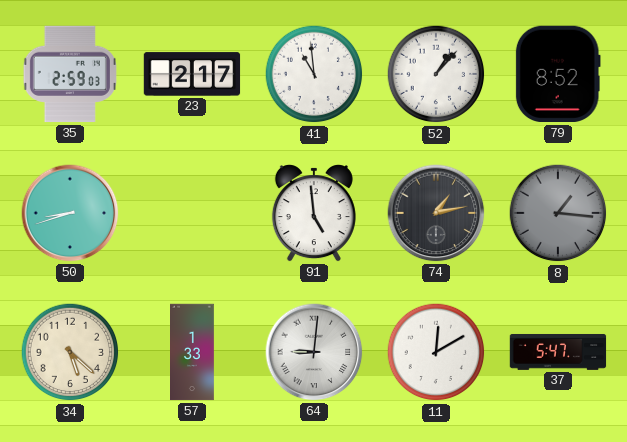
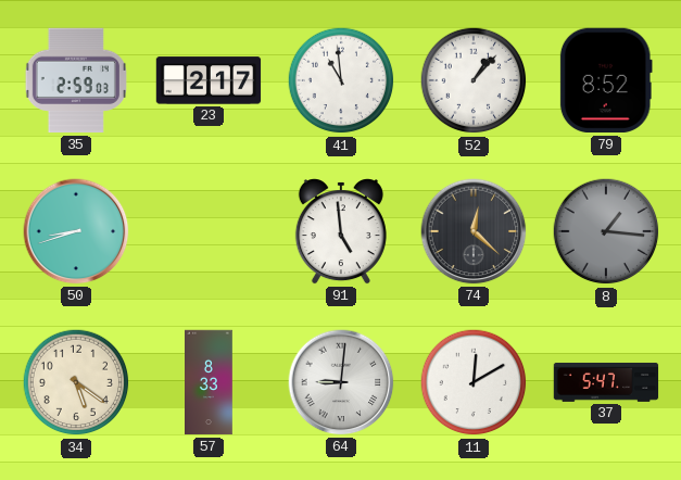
74: 1:13 -> 12:22 (474, 231)
34: 5:22 -> 5:21 (76, 382)
57: 1:33 -> 8:33 (210, 382)
